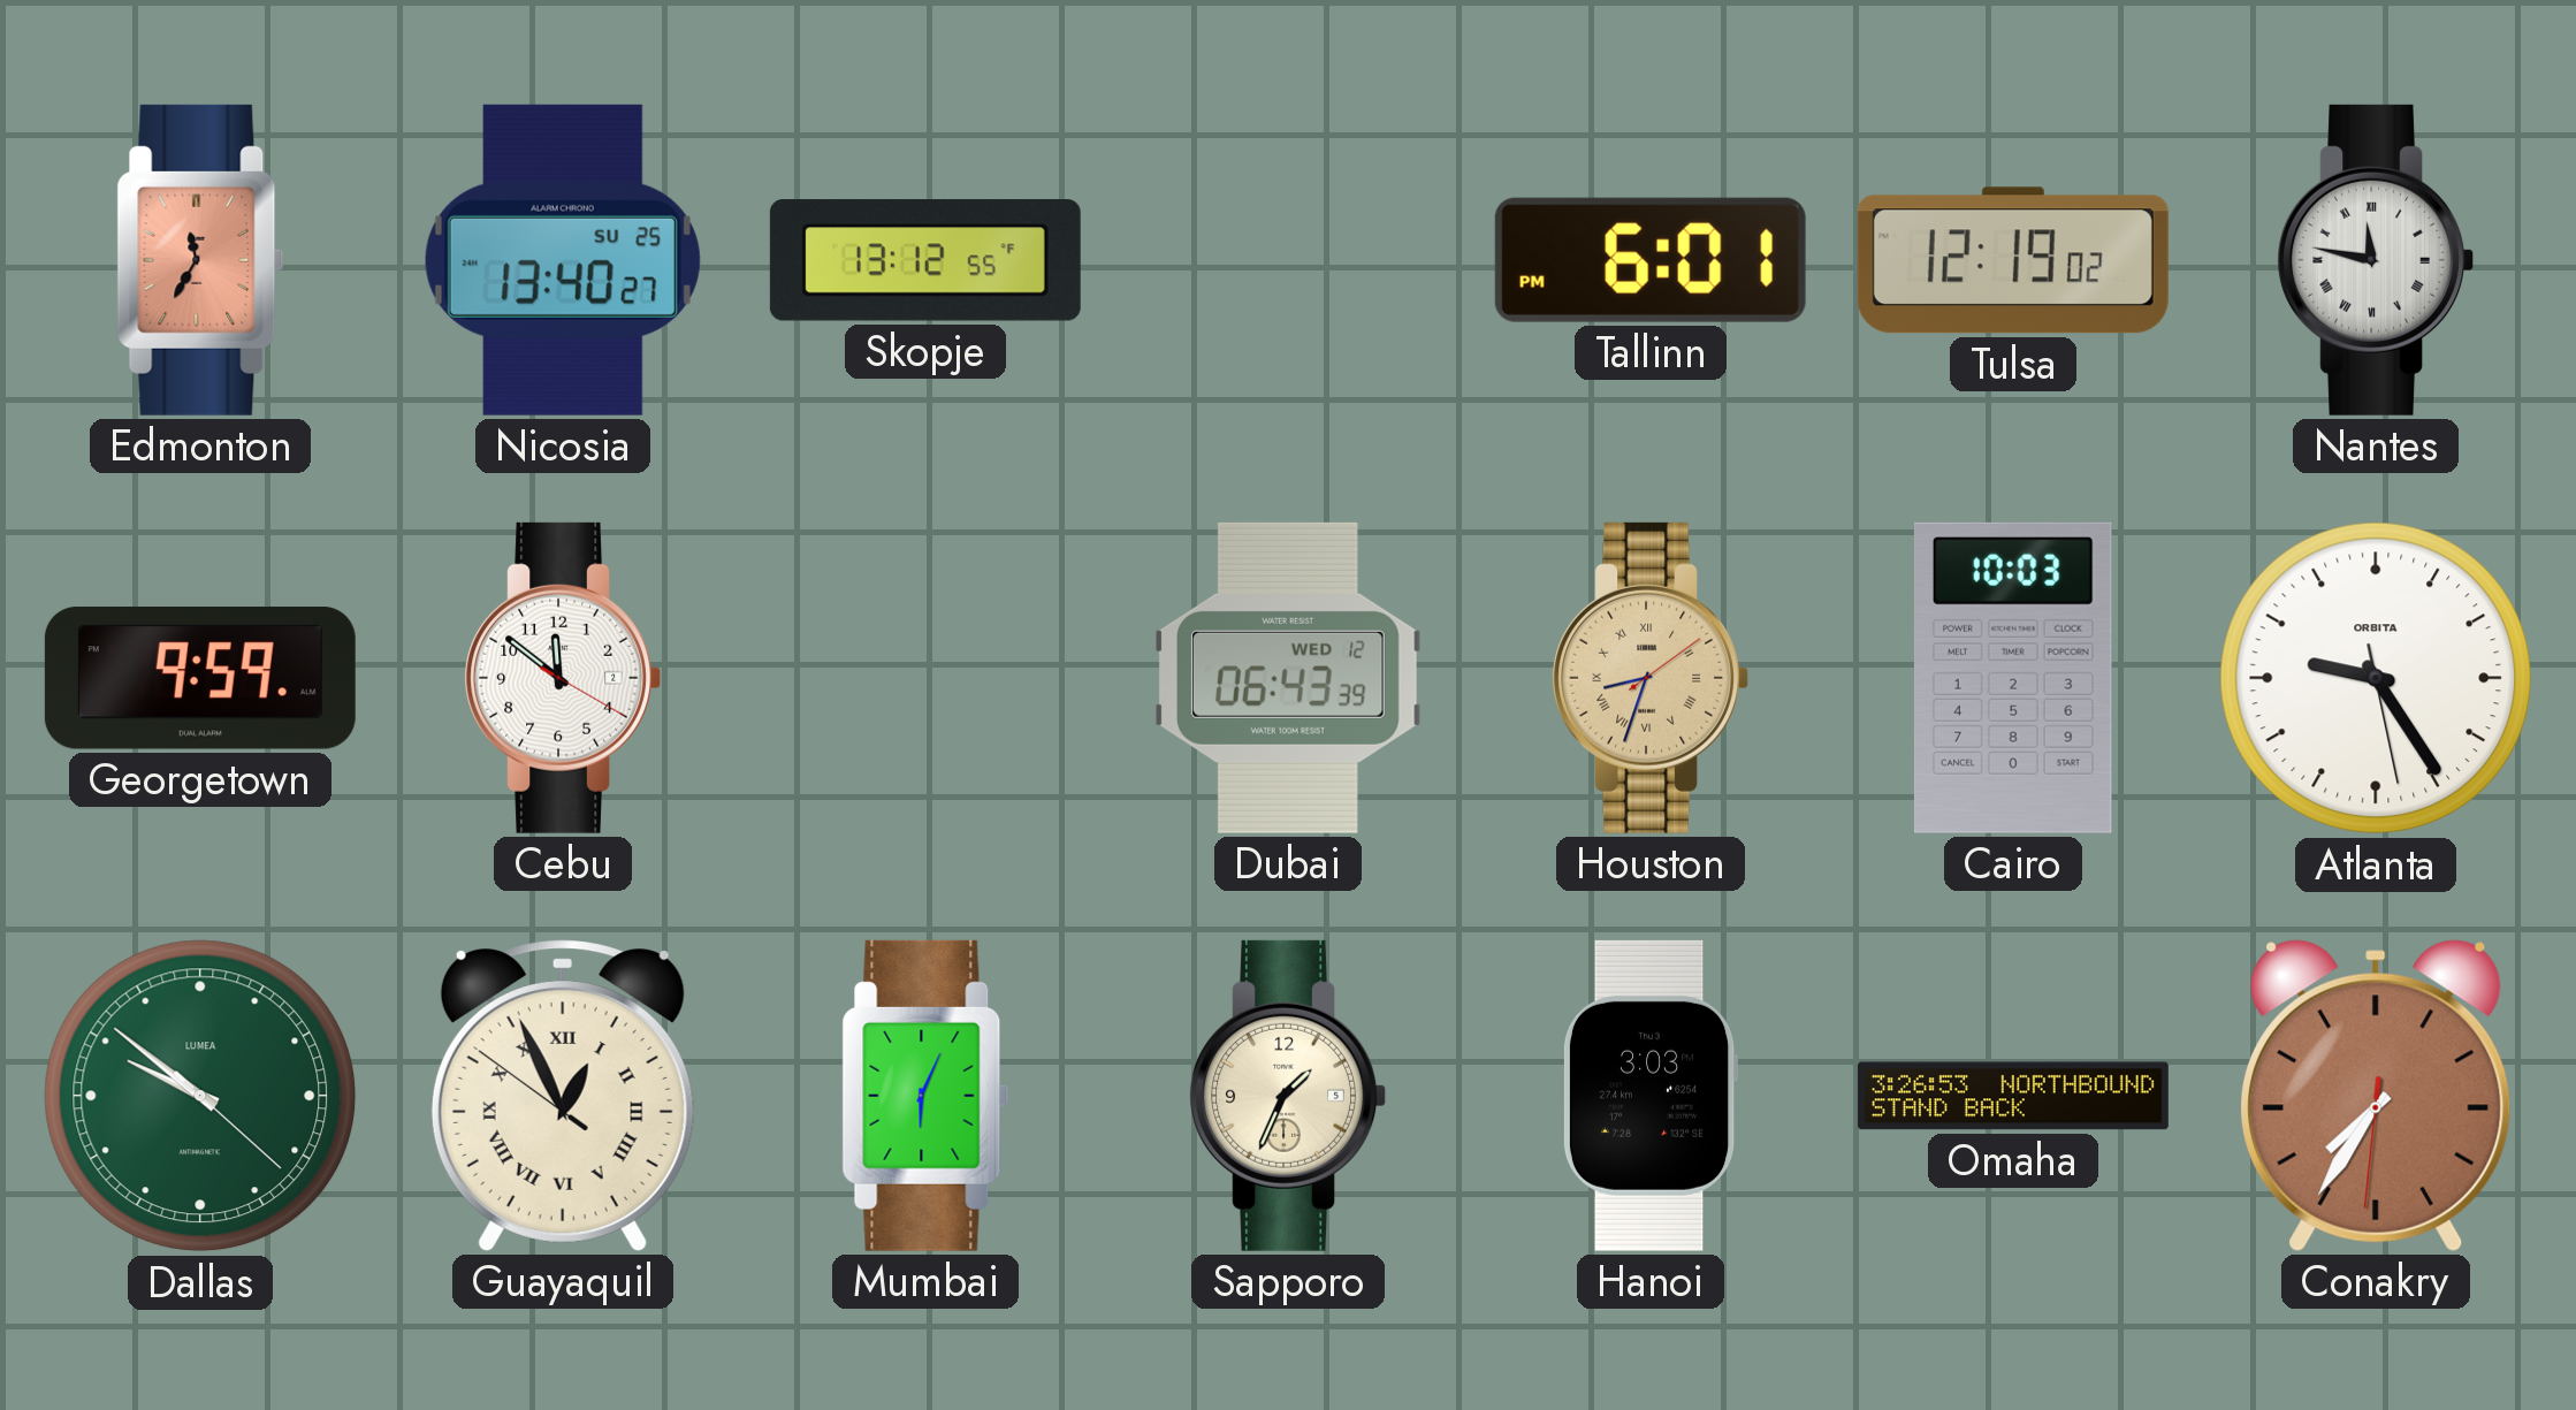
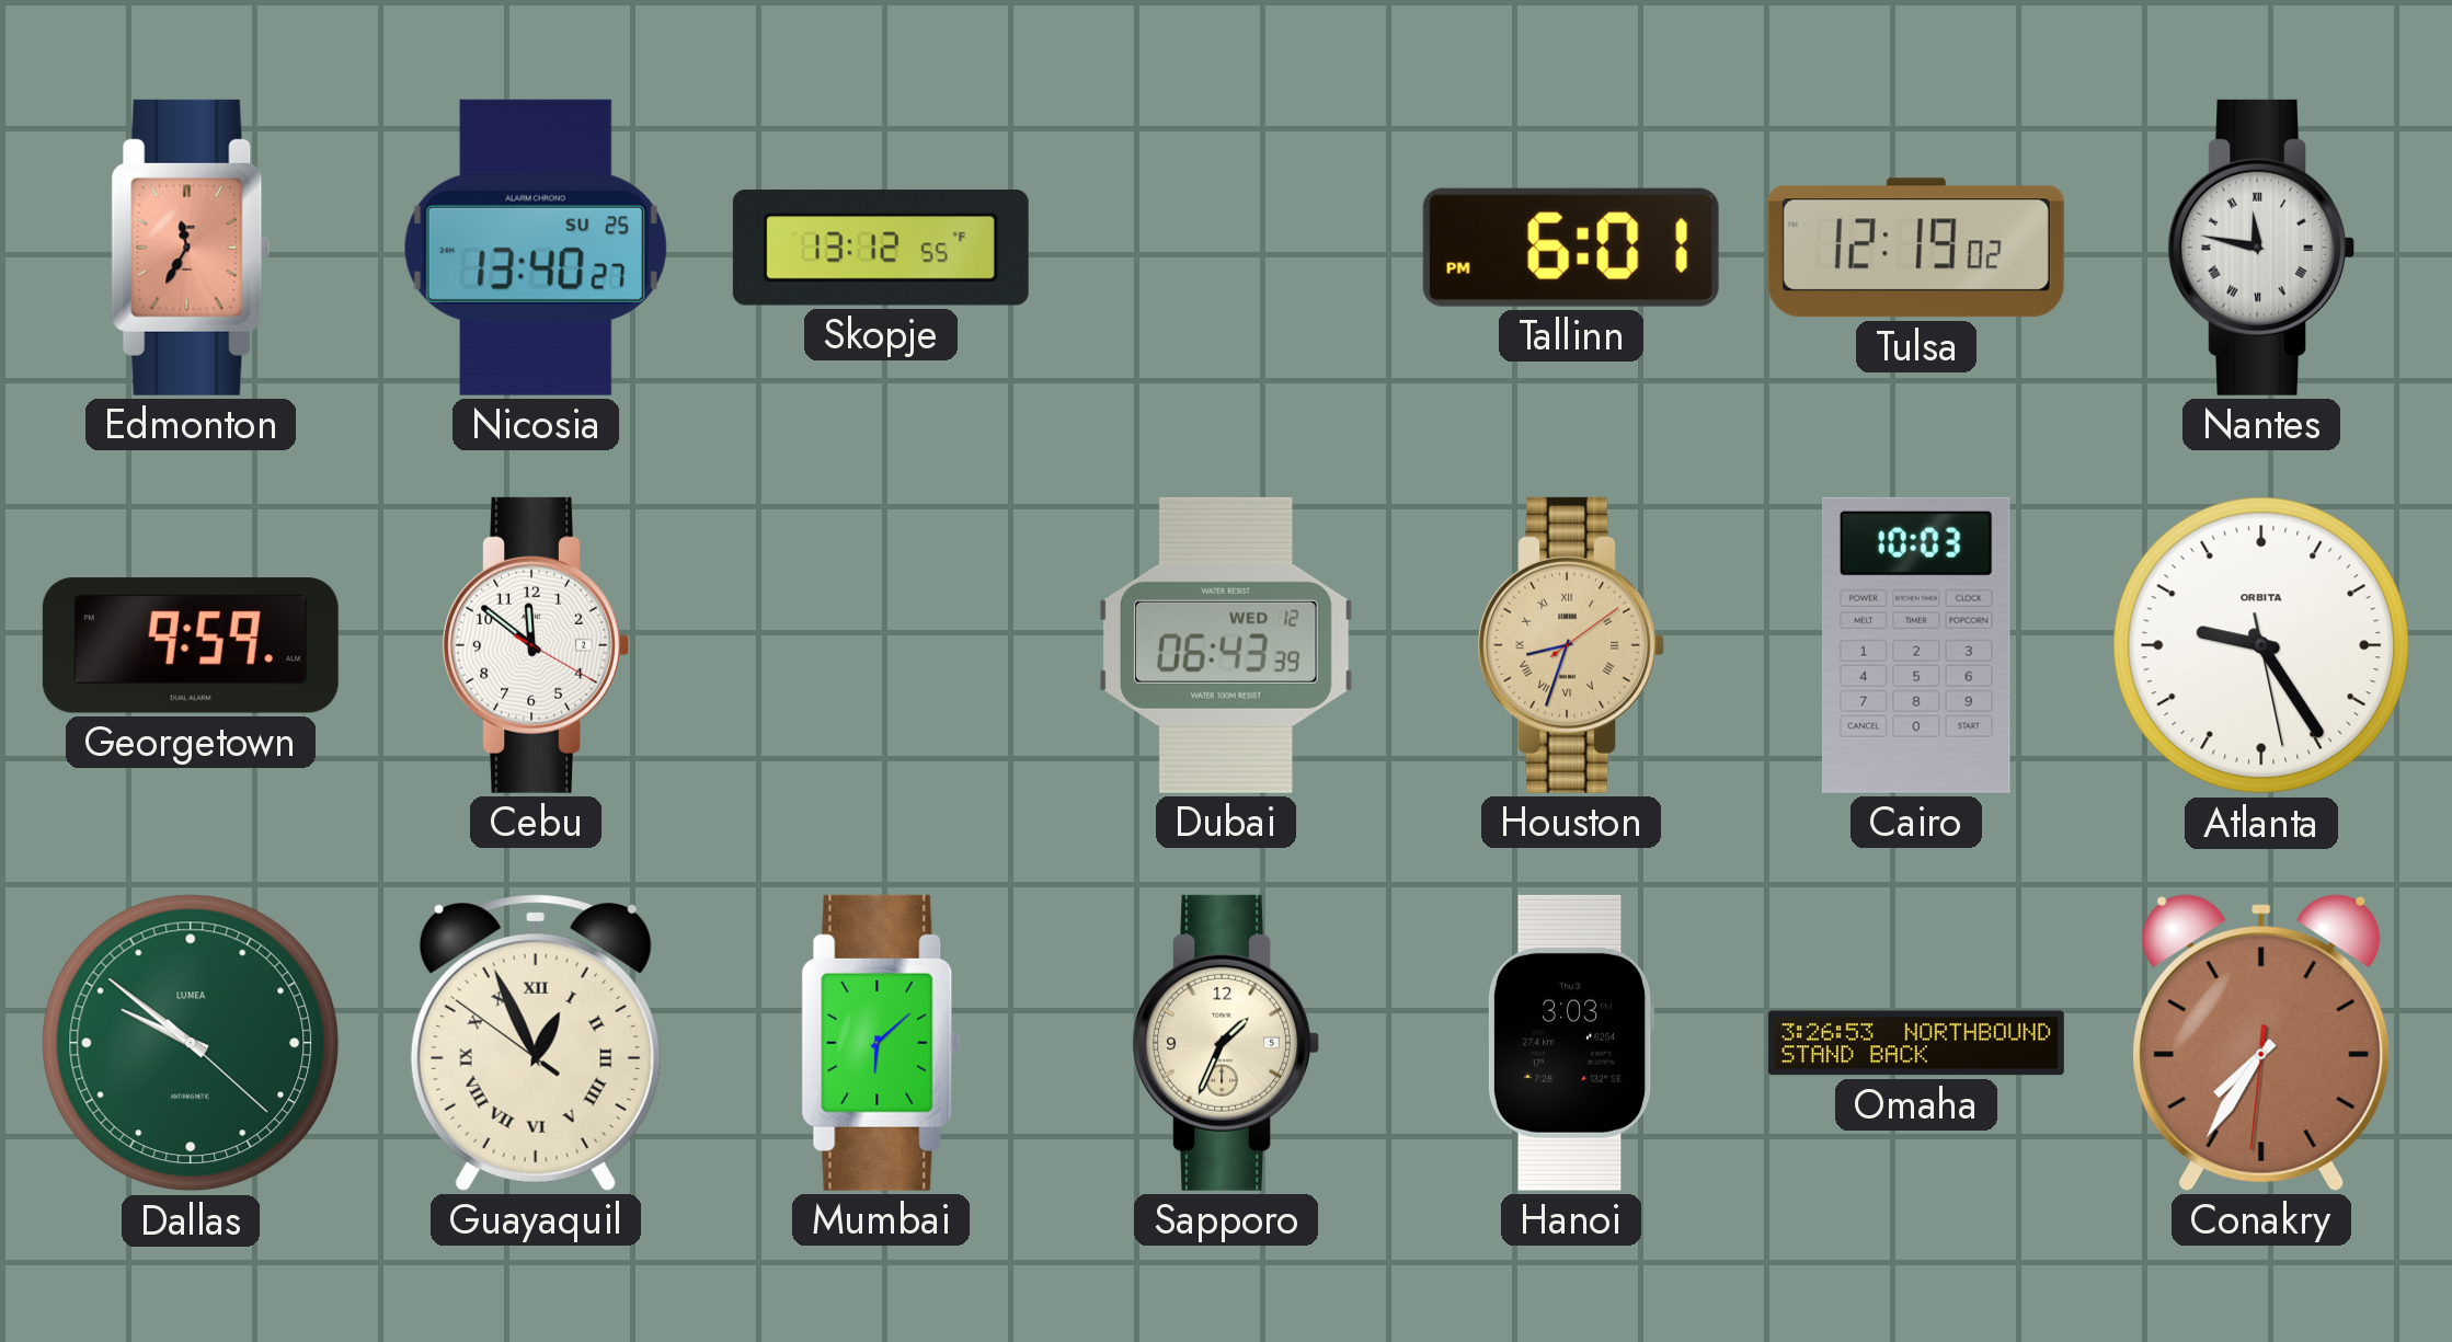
Mumbai: 6:04 -> 6:08 (881, 1043)
